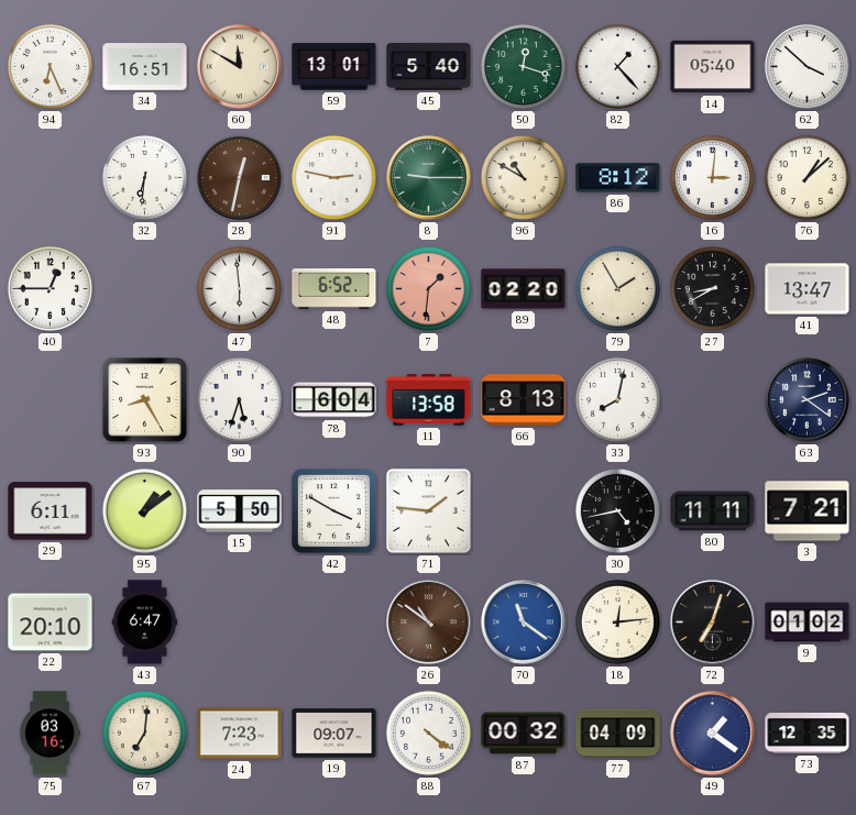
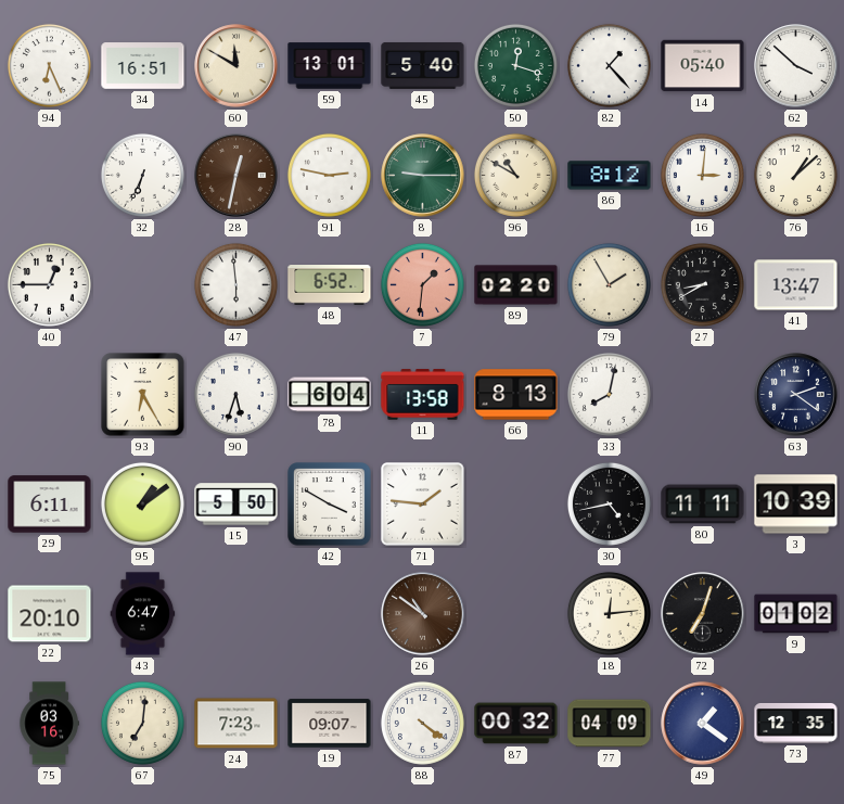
32: 6:31 -> 6:34 (142, 175)
93: 8:25 -> 6:25 (143, 395)
3: 7:21 -> 10:39 (796, 505)
70: 11:21 -> none (524, 623)
